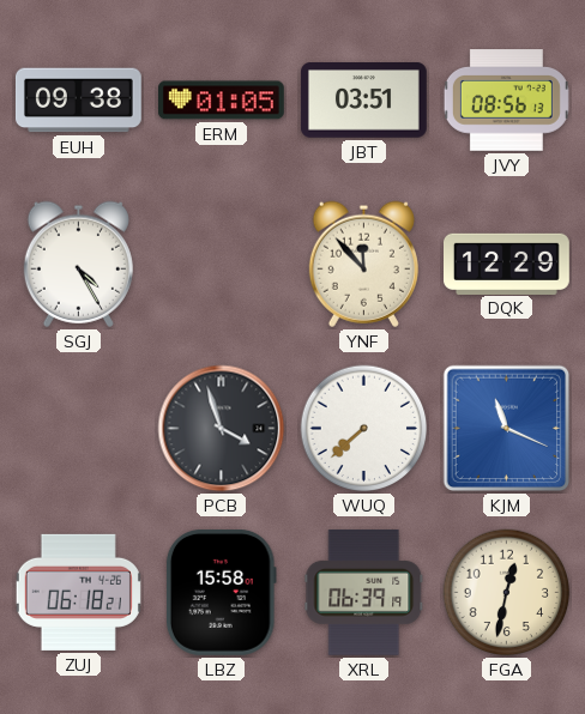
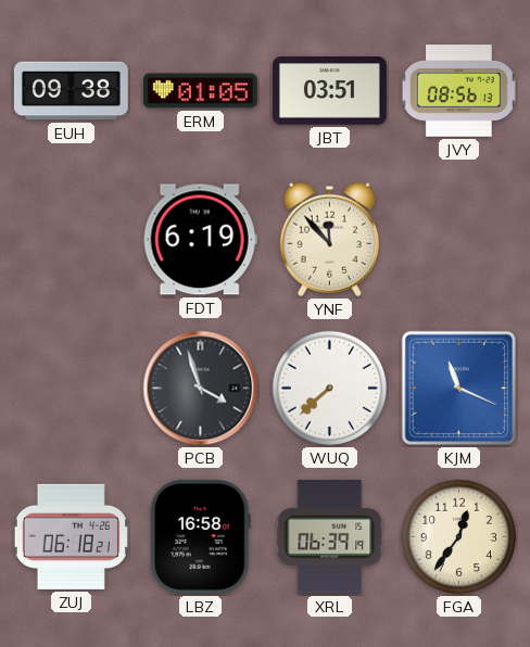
SGJ: 4:25 -> none (78, 264)
FDT: none -> 6:19 (200, 240)
DQK: 12:29 -> none (507, 264)
LBZ: 15:58 -> 16:58 (200, 536)
FGA: 12:32 -> 12:36 (459, 537)
